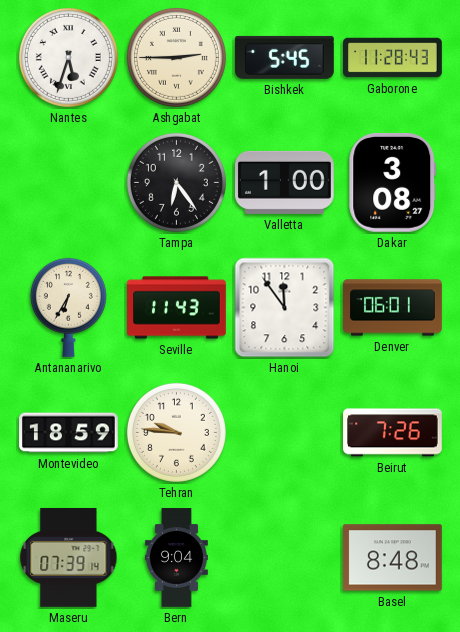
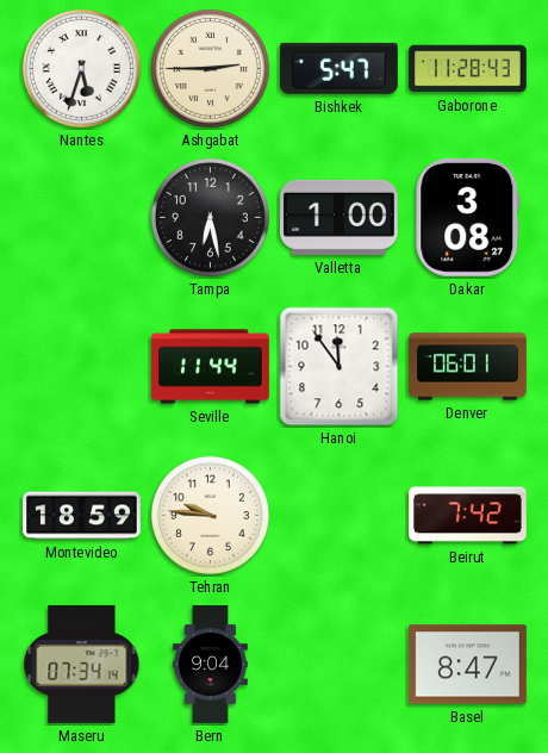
Bishkek: 5:45 -> 5:47 (338, 68)
Tampa: 6:24 -> 6:28 (210, 217)
Antananarivo: 6:35 -> none (68, 307)
Seville: 11:43 -> 11:44 (211, 367)
Beirut: 7:26 -> 7:42 (468, 516)
Maseru: 07:39 -> 07:34 (82, 664)
Basel: 8:48 -> 8:47 (467, 665)
